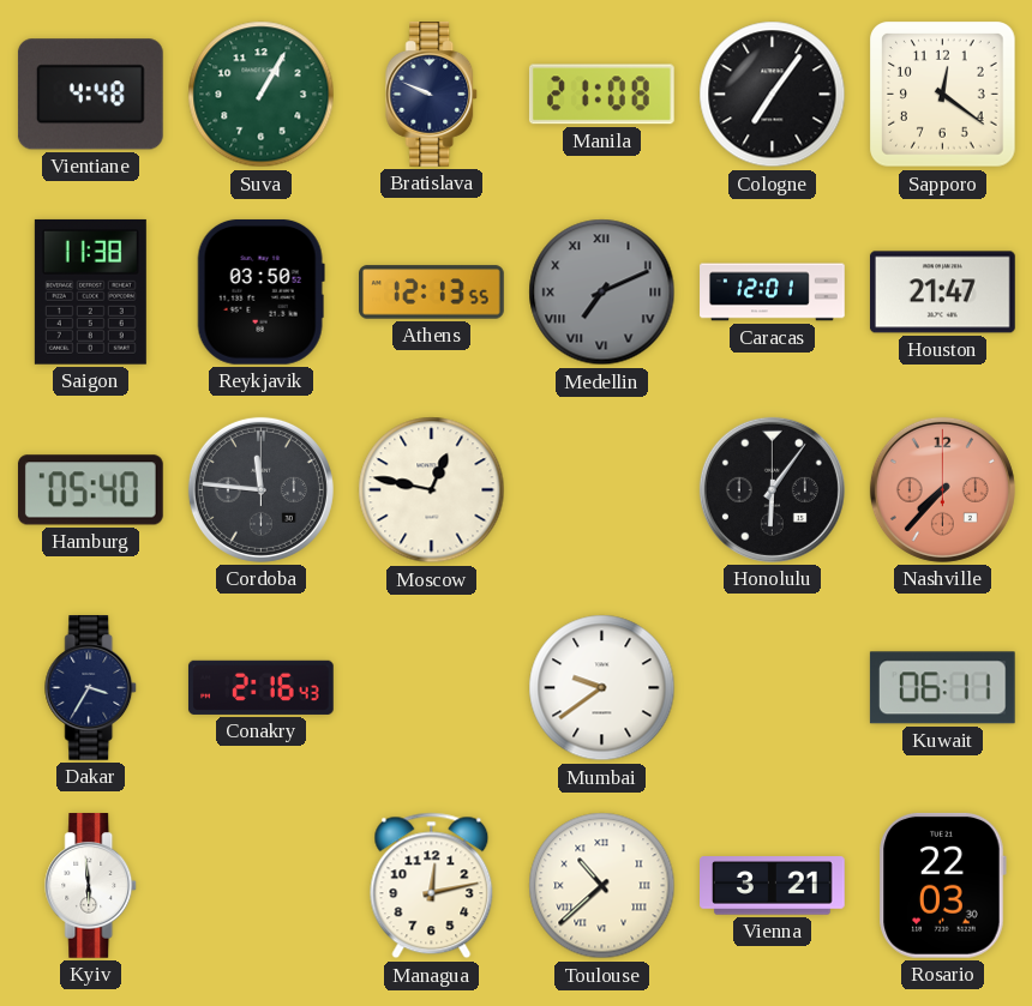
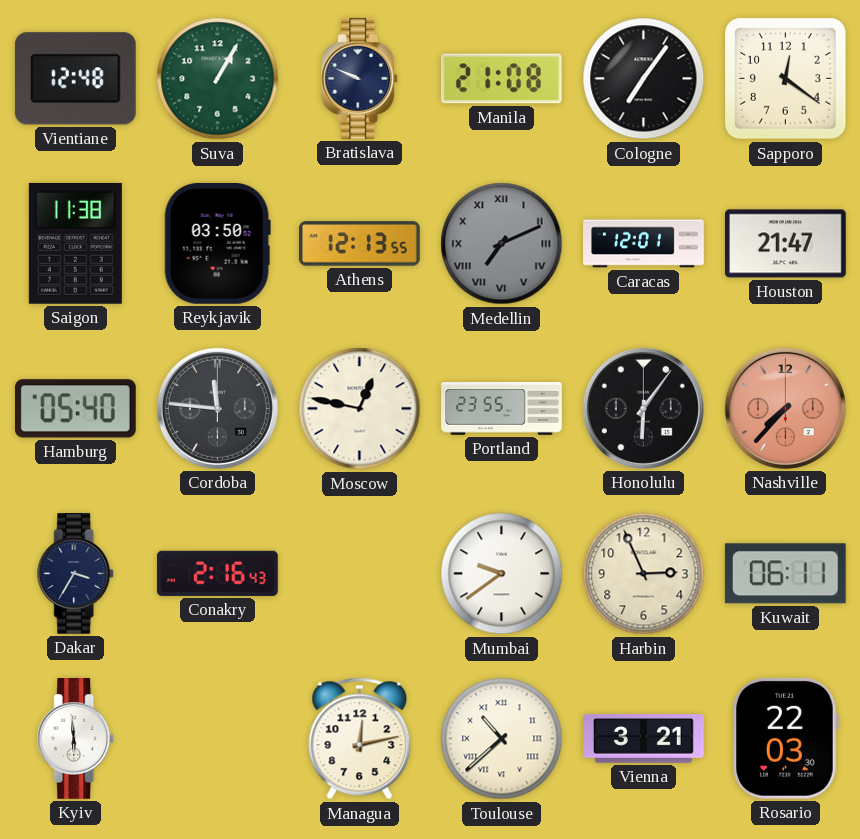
Vientiane: 4:48 -> 12:48 (75, 79)
Portland: none -> 23:55 (502, 409)
Harbin: none -> 2:56 (644, 574)
